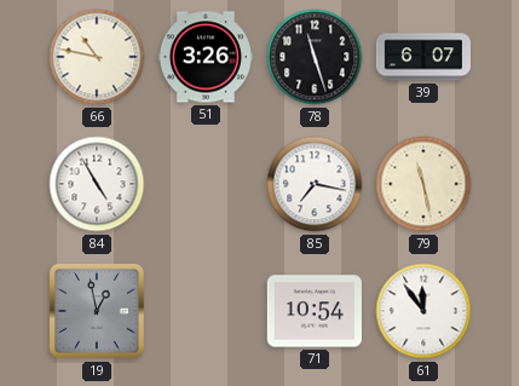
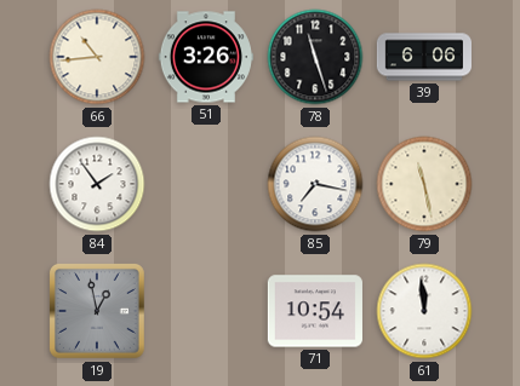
66: 10:47 -> 10:44 (97, 57)
39: 6:07 -> 6:06 (423, 57)
84: 4:55 -> 1:54 (97, 184)
61: 11:54 -> 11:59 (424, 311)
